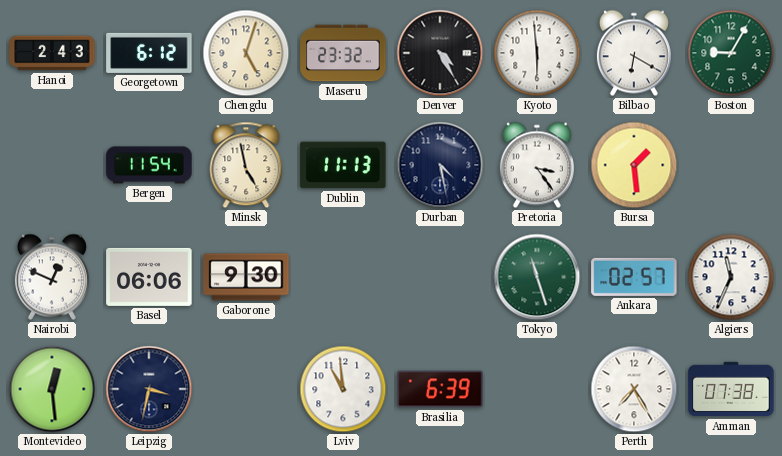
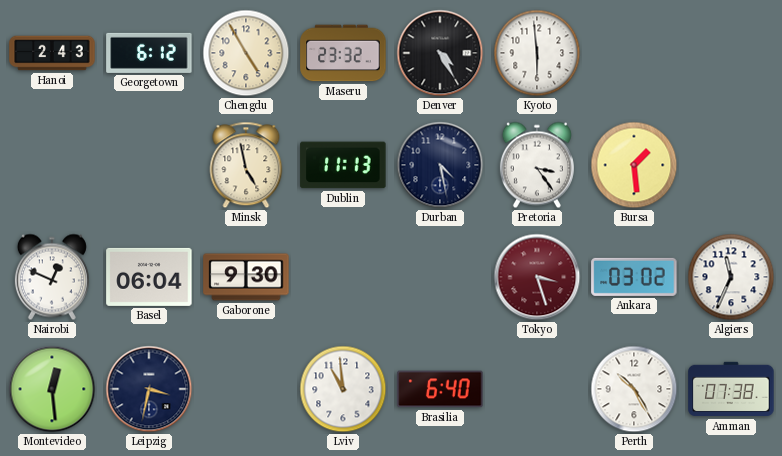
Chengdu: 5:03 -> 4:55 (246, 53)
Bilbao: 6:20 -> none (634, 53)
Boston: 9:05 -> none (731, 53)
Bergen: 11:54 -> none (149, 165)
Basel: 06:06 -> 06:04 (149, 277)
Tokyo: 11:27 -> 3:27 (537, 277)
Tokyo dial: green -> burgundy (537, 277)
Ankara: 02:57 -> 03:02 (634, 277)
Brasilia: 6:39 -> 6:40 (440, 389)
Perth: 7:25 -> 10:25 (634, 389)
